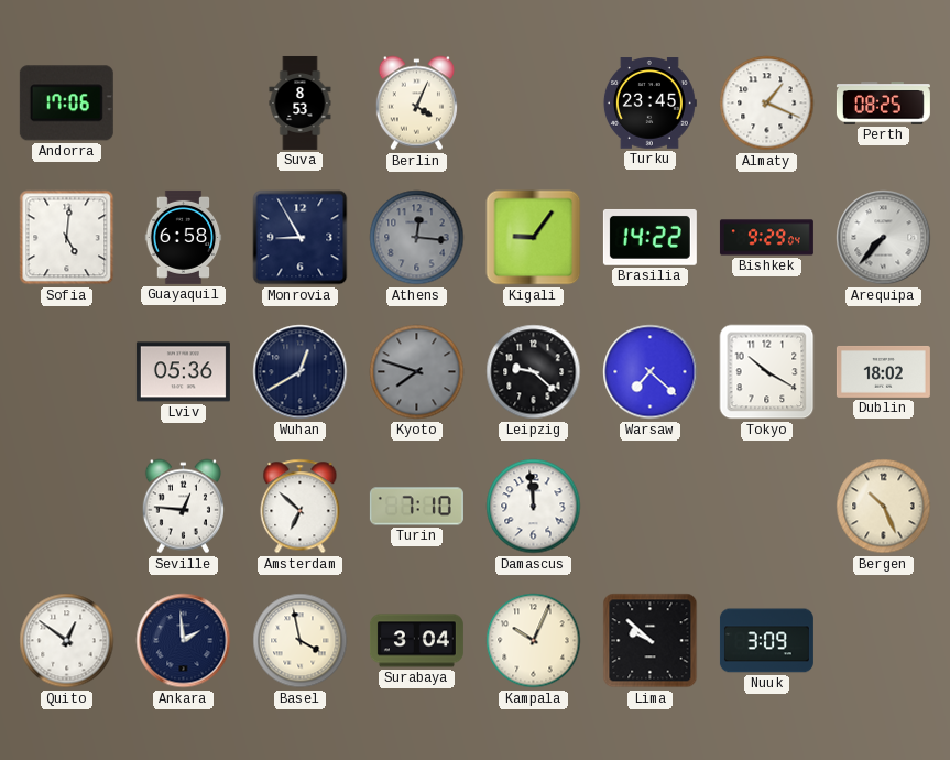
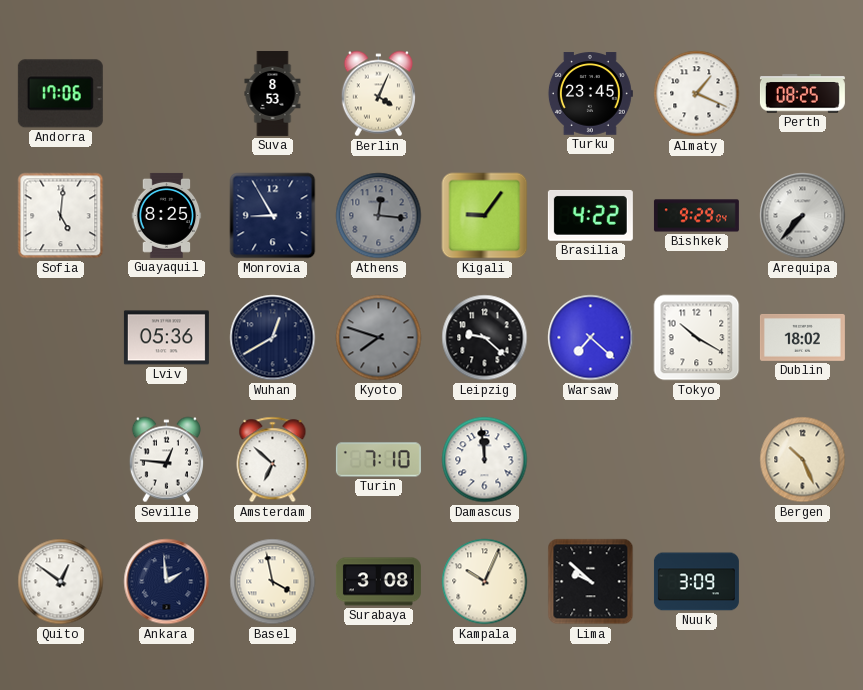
Guayaquil: 6:58 -> 8:25 (167, 215)
Brasilia: 14:22 -> 4:22 (590, 215)
Surabaya: 3:04 -> 3:08 (378, 582)
